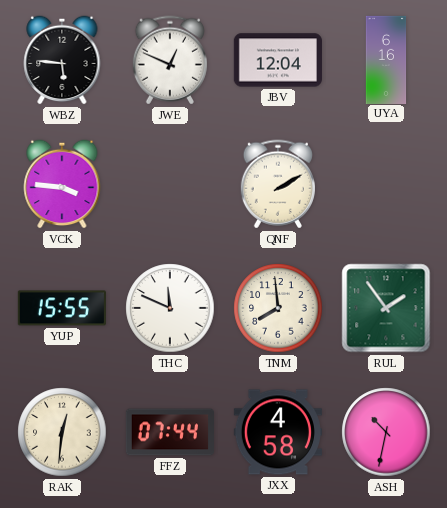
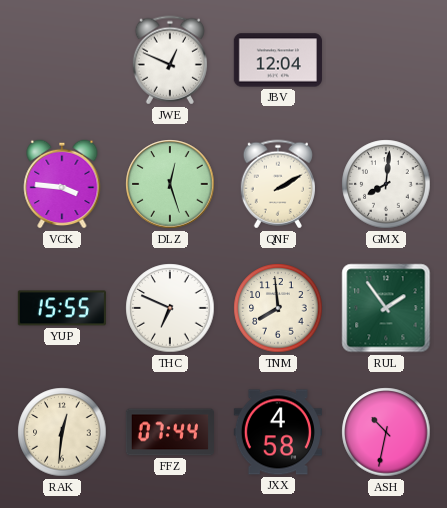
WBZ: 5:46 -> none (62, 60)
UYA: 6:16 -> none (386, 59)
DLZ: none -> 12:27 (170, 184)
GMX: none -> 8:01 (386, 184)
THC: 11:49 -> 6:49 (170, 308)
